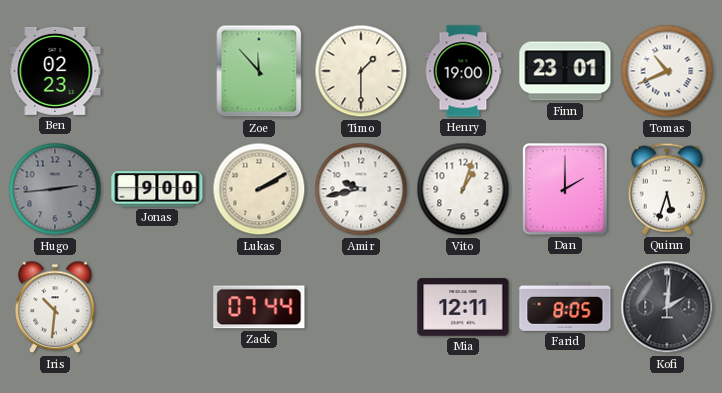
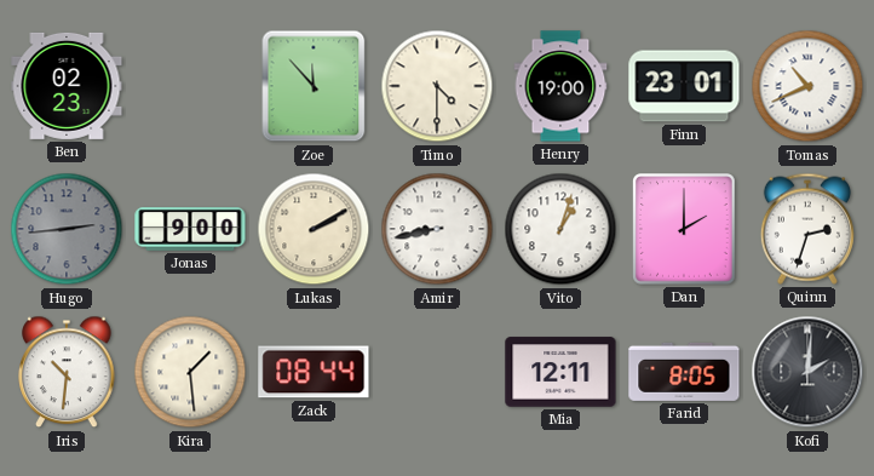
Timo: 1:30 -> 4:30 (437, 86)
Amir: 9:43 -> 8:43 (437, 229)
Quinn: 5:33 -> 2:33 (807, 229)
Kira: none -> 1:29 (190, 372)
Zack: 07:44 -> 08:44 (314, 372)
